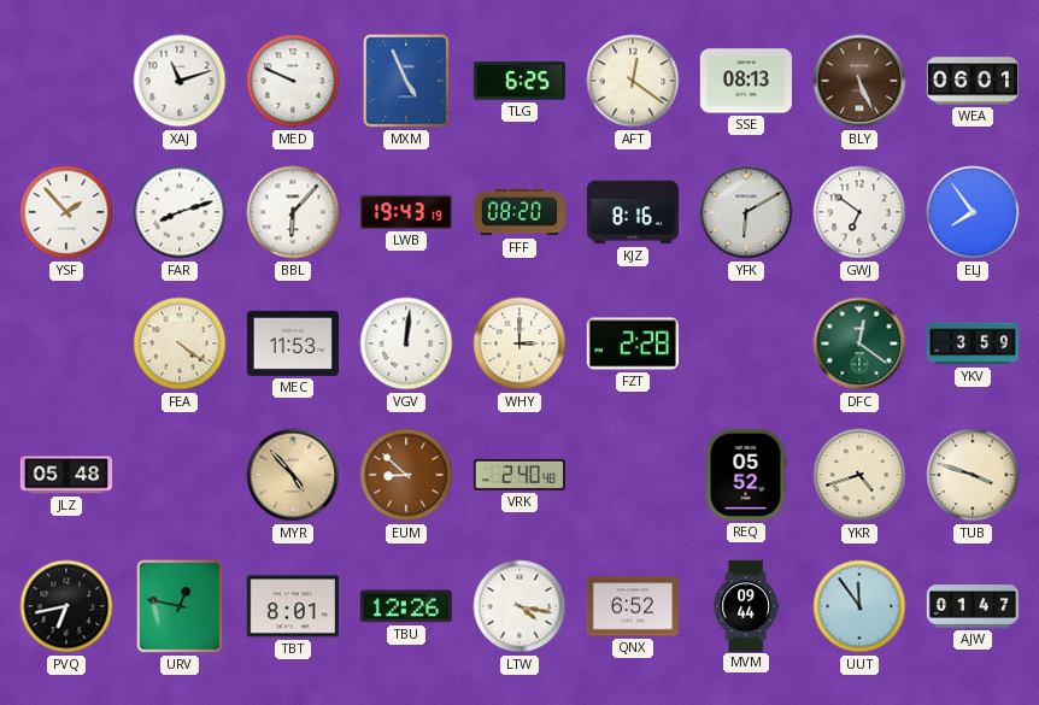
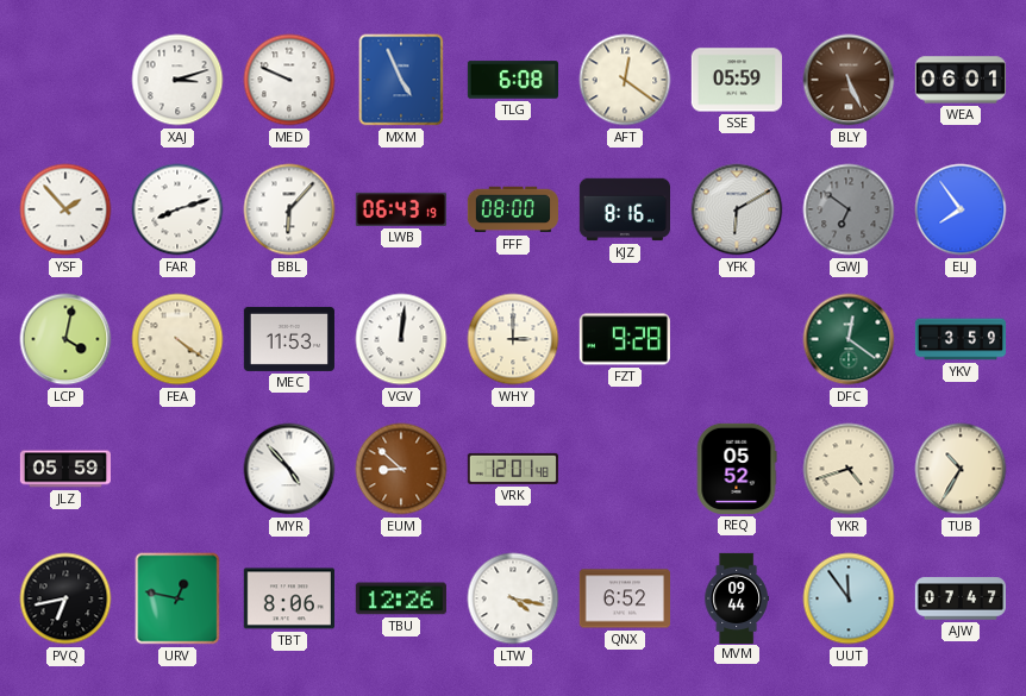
XAJ: 11:12 -> 3:12 (177, 80)
TLG: 6:25 -> 6:08 (512, 80)
SSE: 08:13 -> 05:59 (736, 80)
LWB: 19:43 -> 06:43 (401, 209)
FFF: 08:20 -> 08:00 (513, 209)
GWJ dial: white -> grey (849, 209)
LCP: none -> 4:02 (65, 339)
FZT: 2:28 -> 9:28 (625, 339)
JLZ: 05:48 -> 05:59 (64, 469)
MYR dial: champagne -> white (289, 469)
VRK: 2:40 -> 12:01 (513, 469)
TUB: 3:48 -> 10:35 (961, 469)
TBT: 8:01 -> 8:06 (289, 598)
AJW: 01:47 -> 07:47 (959, 598)
